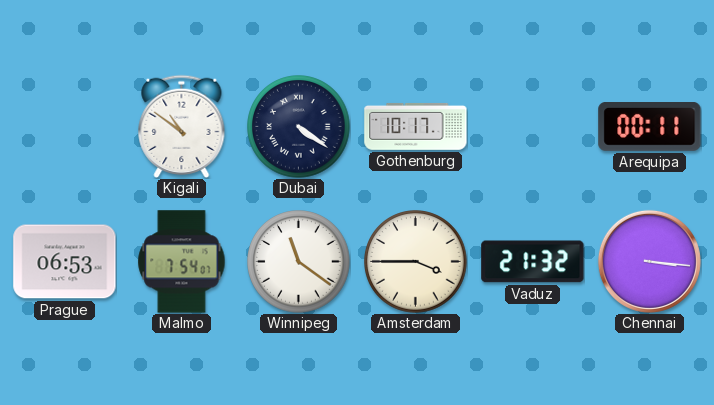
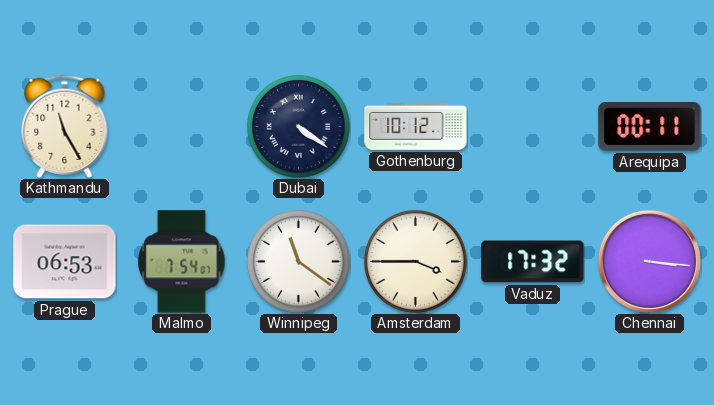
Kathmandu: none -> 11:25 (65, 126)
Kigali: 10:51 -> none (182, 126)
Gothenburg: 10:17 -> 10:12 (416, 126)
Vaduz: 21:32 -> 17:32 (533, 262)
